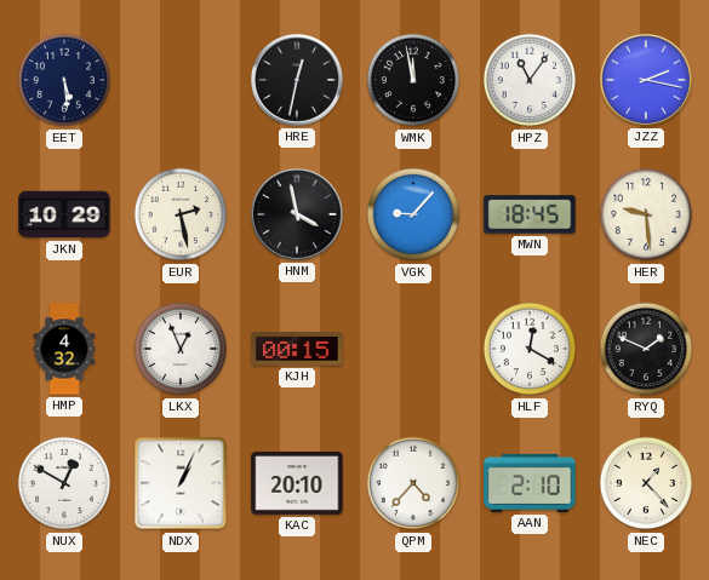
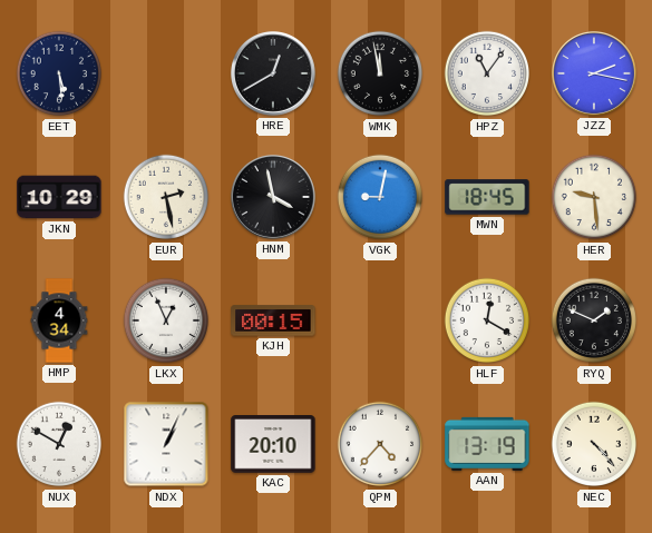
HRE: 12:32 -> 12:40 (273, 73)
VGK: 9:07 -> 9:02 (380, 197)
HMP: 4:32 -> 4:34 (59, 320)
AAN: 2:10 -> 13:19 (487, 444)
NEC: 1:23 -> 4:23 (594, 444)
